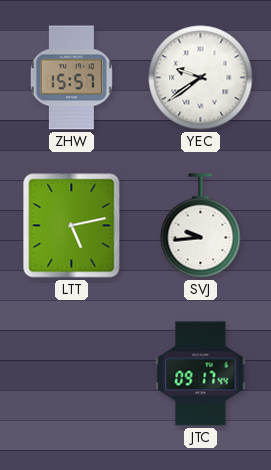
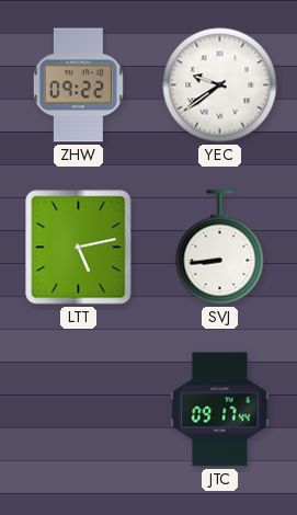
ZHW: 15:57 -> 09:22 (78, 85)
SVJ: 9:44 -> 8:44 (220, 248)
